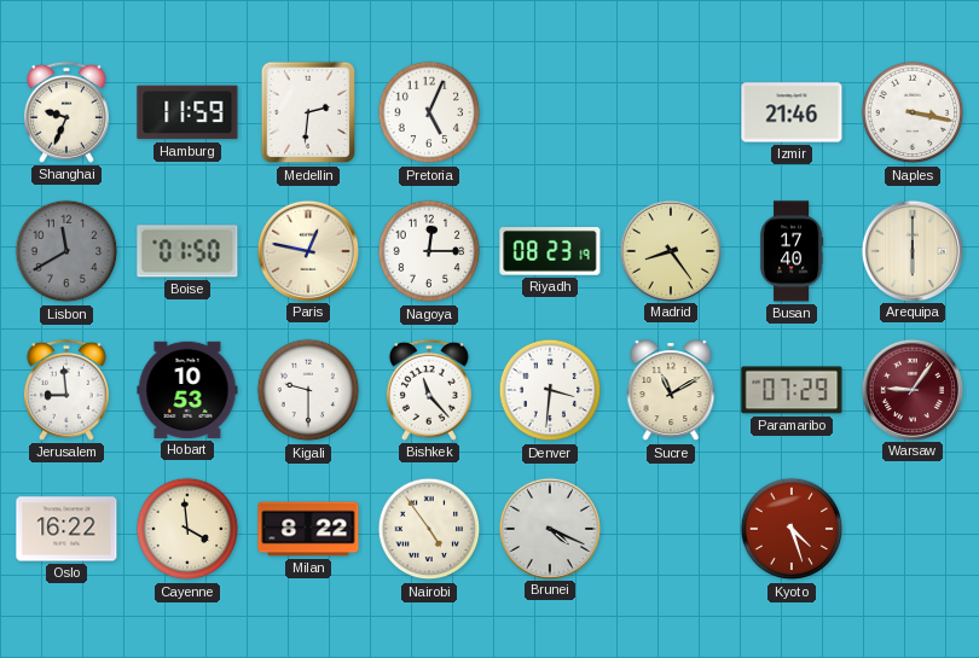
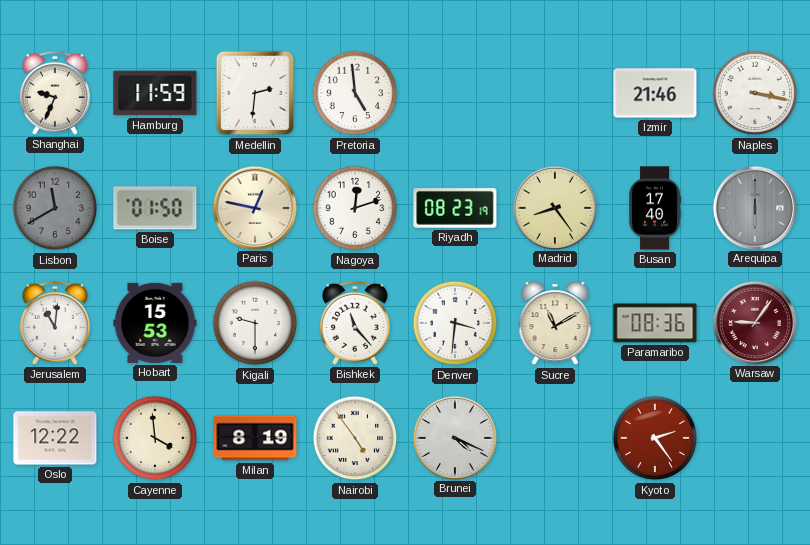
Pretoria: 5:04 -> 4:59 (355, 93)
Nagoya: 12:15 -> 12:12 (355, 208)
Arequipa dial: cream -> grey (754, 207)
Jerusalem: 8:59 -> 11:01 (55, 323)
Hobart: 10:53 -> 15:53 (155, 323)
Paramaribo: 07:29 -> 08:36 (655, 323)
Oslo: 16:22 -> 12:22 (55, 438)
Milan: 8:22 -> 8:19 (255, 438)
Kyoto: 4:27 -> 2:24 (655, 438)
